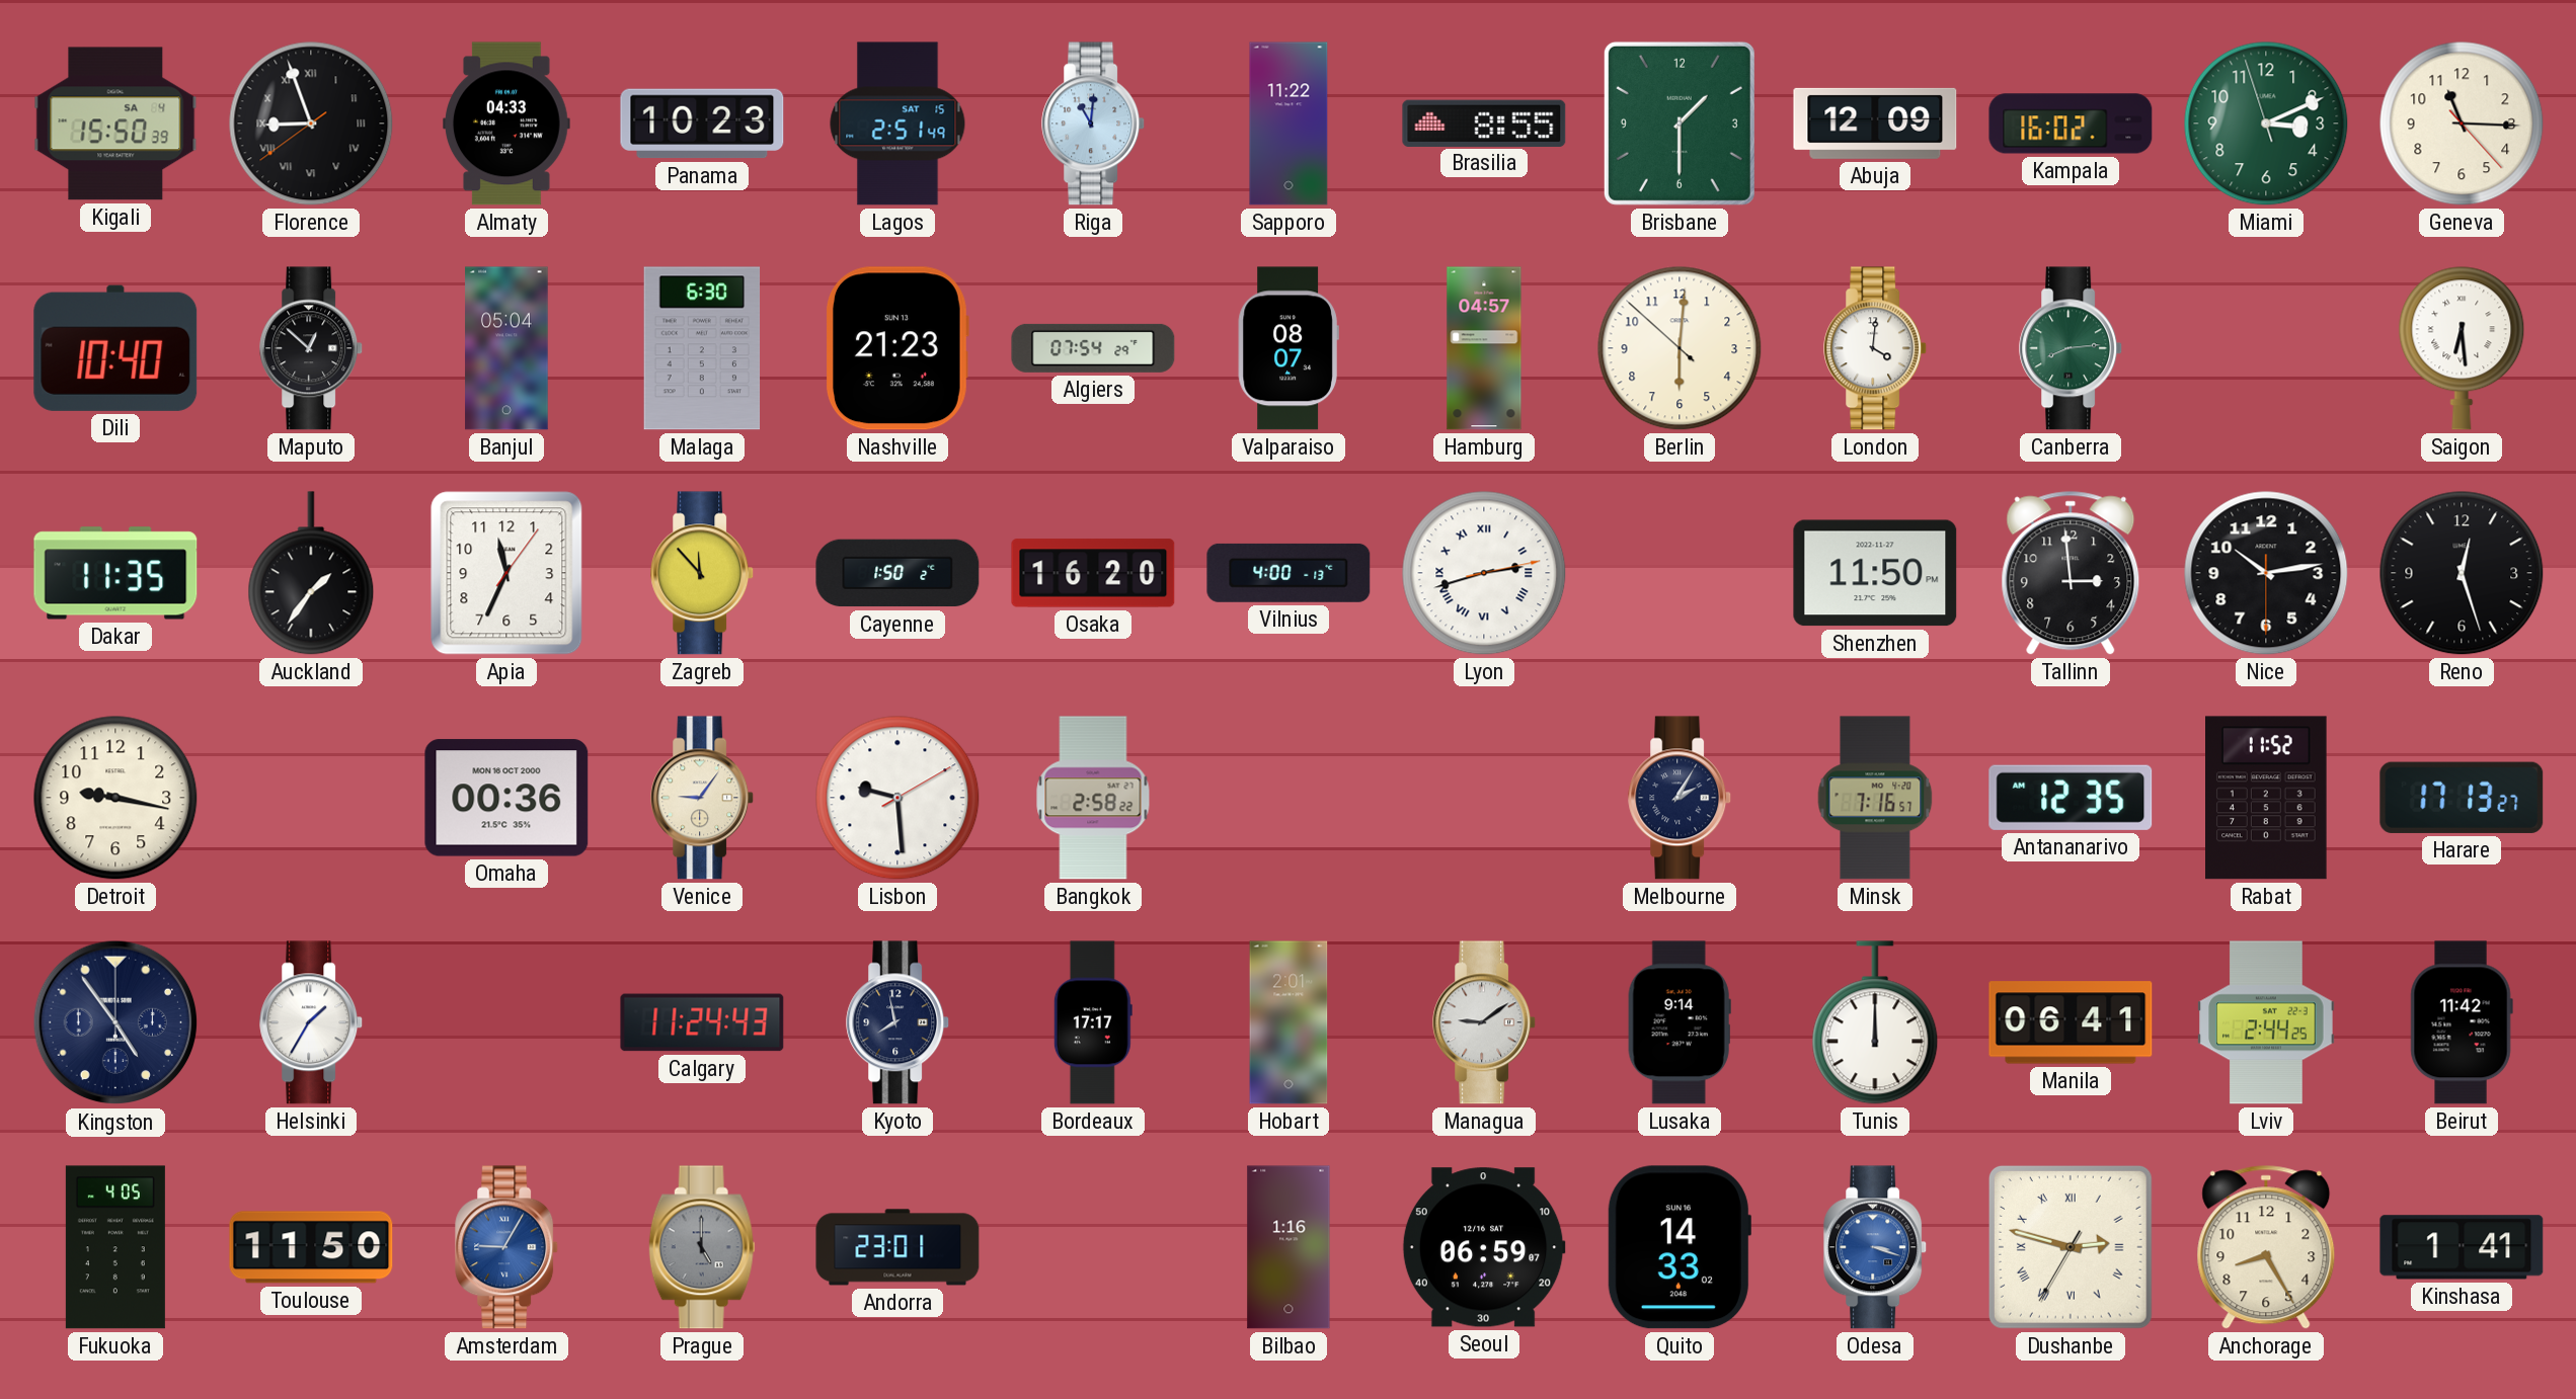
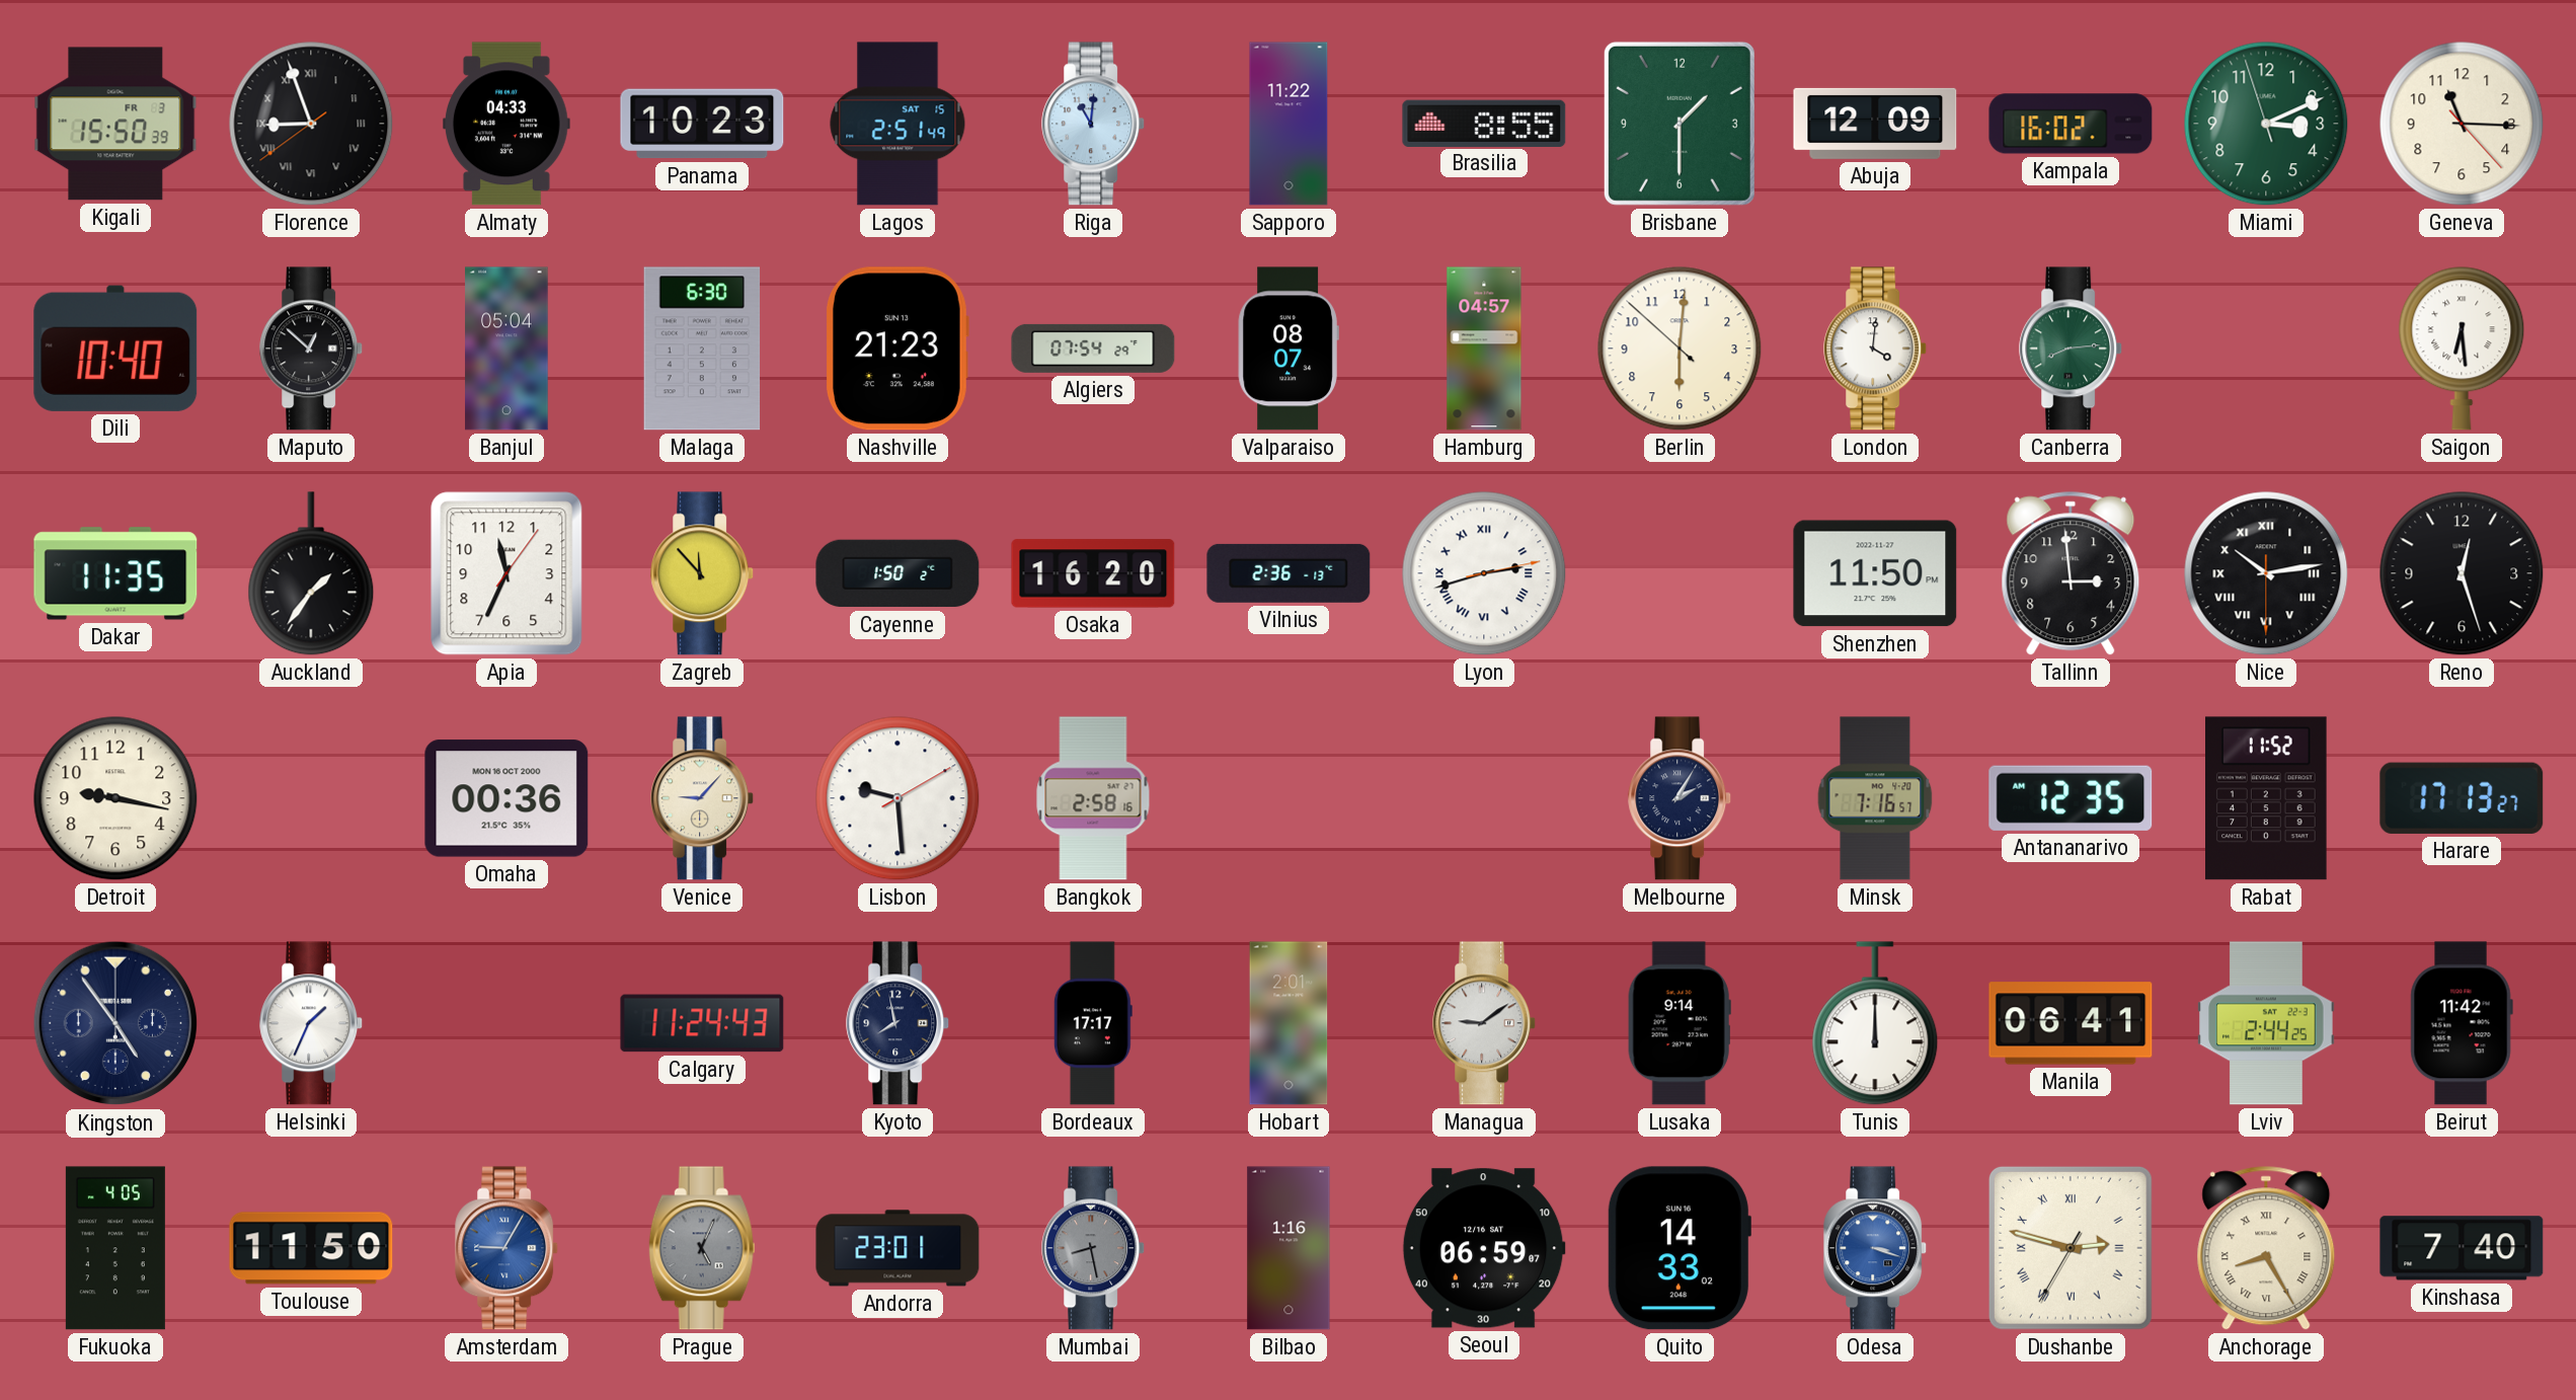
Kigali date: SA 4 -> FR 3 (115, 124)
Vilnius: 4:00 -> 2:36 (1289, 573)
Nice numerals: Arabic -> Roman (2266, 573)
Venice: 9:06 -> 9:07 (703, 798)
Bangkok: 2:58:22 -> 2:58:16 (1093, 798)
Helsinki: 1:35 -> 1:34 (312, 1023)
Prague: 5:00 -> 5:04 (702, 1248)
Mumbai: none -> 8:28 (1094, 1248)
Anchorage numerals: Arabic -> Roman (2266, 1248)
Kinshasa: 1:41 -> 7:40 (2462, 1248)
